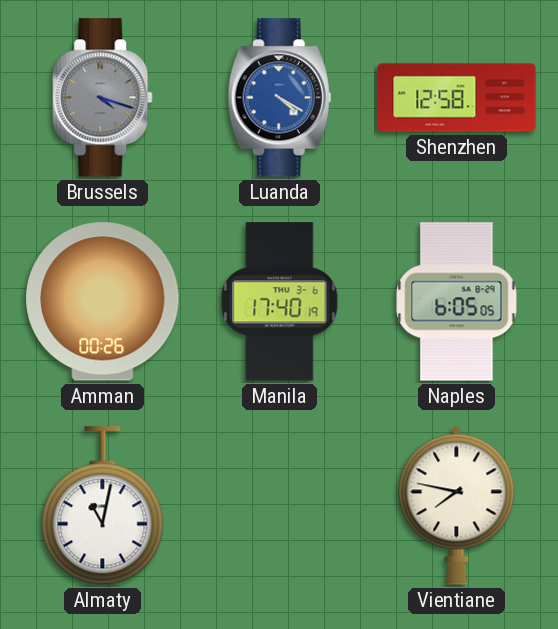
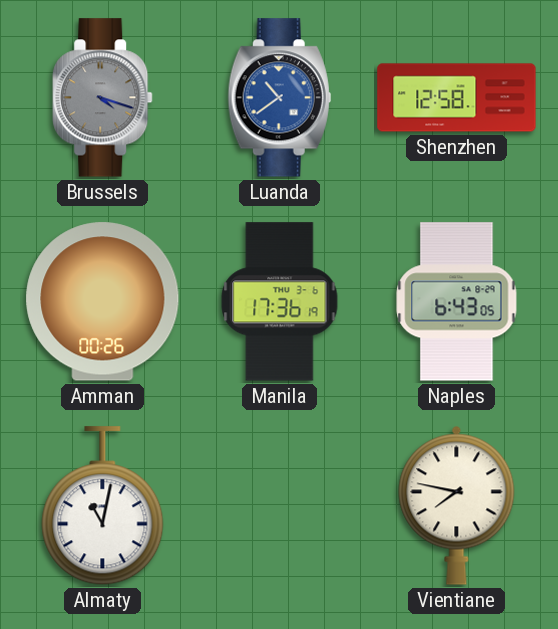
Luanda: 4:20 -> 10:39 (279, 98)
Manila: 17:40 -> 17:36 (280, 302)
Naples: 6:05 -> 6:43 (457, 302)
